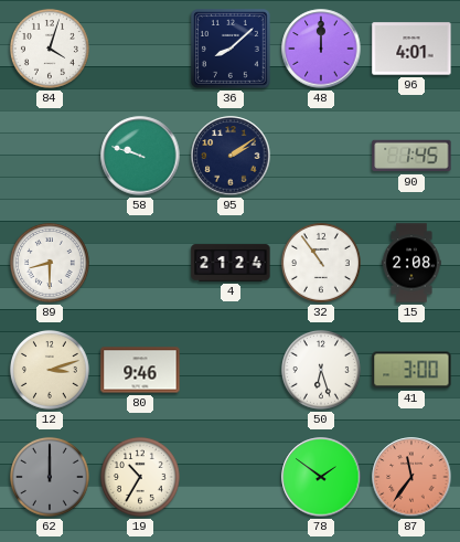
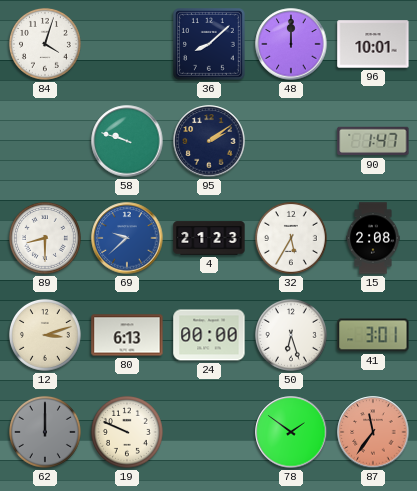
96: 4:01 -> 10:01 (373, 44)
90: 1:45 -> 1:47 (373, 141)
69: none -> 9:38 (127, 238)
4: 21:24 -> 21:23 (209, 238)
32: 10:54 -> 5:35 (291, 238)
80: 9:46 -> 6:13 (127, 335)
24: none -> 00:00 (209, 335)
41: 3:00 -> 3:01 (373, 335)
19: 10:35 -> 9:49 (127, 432)
